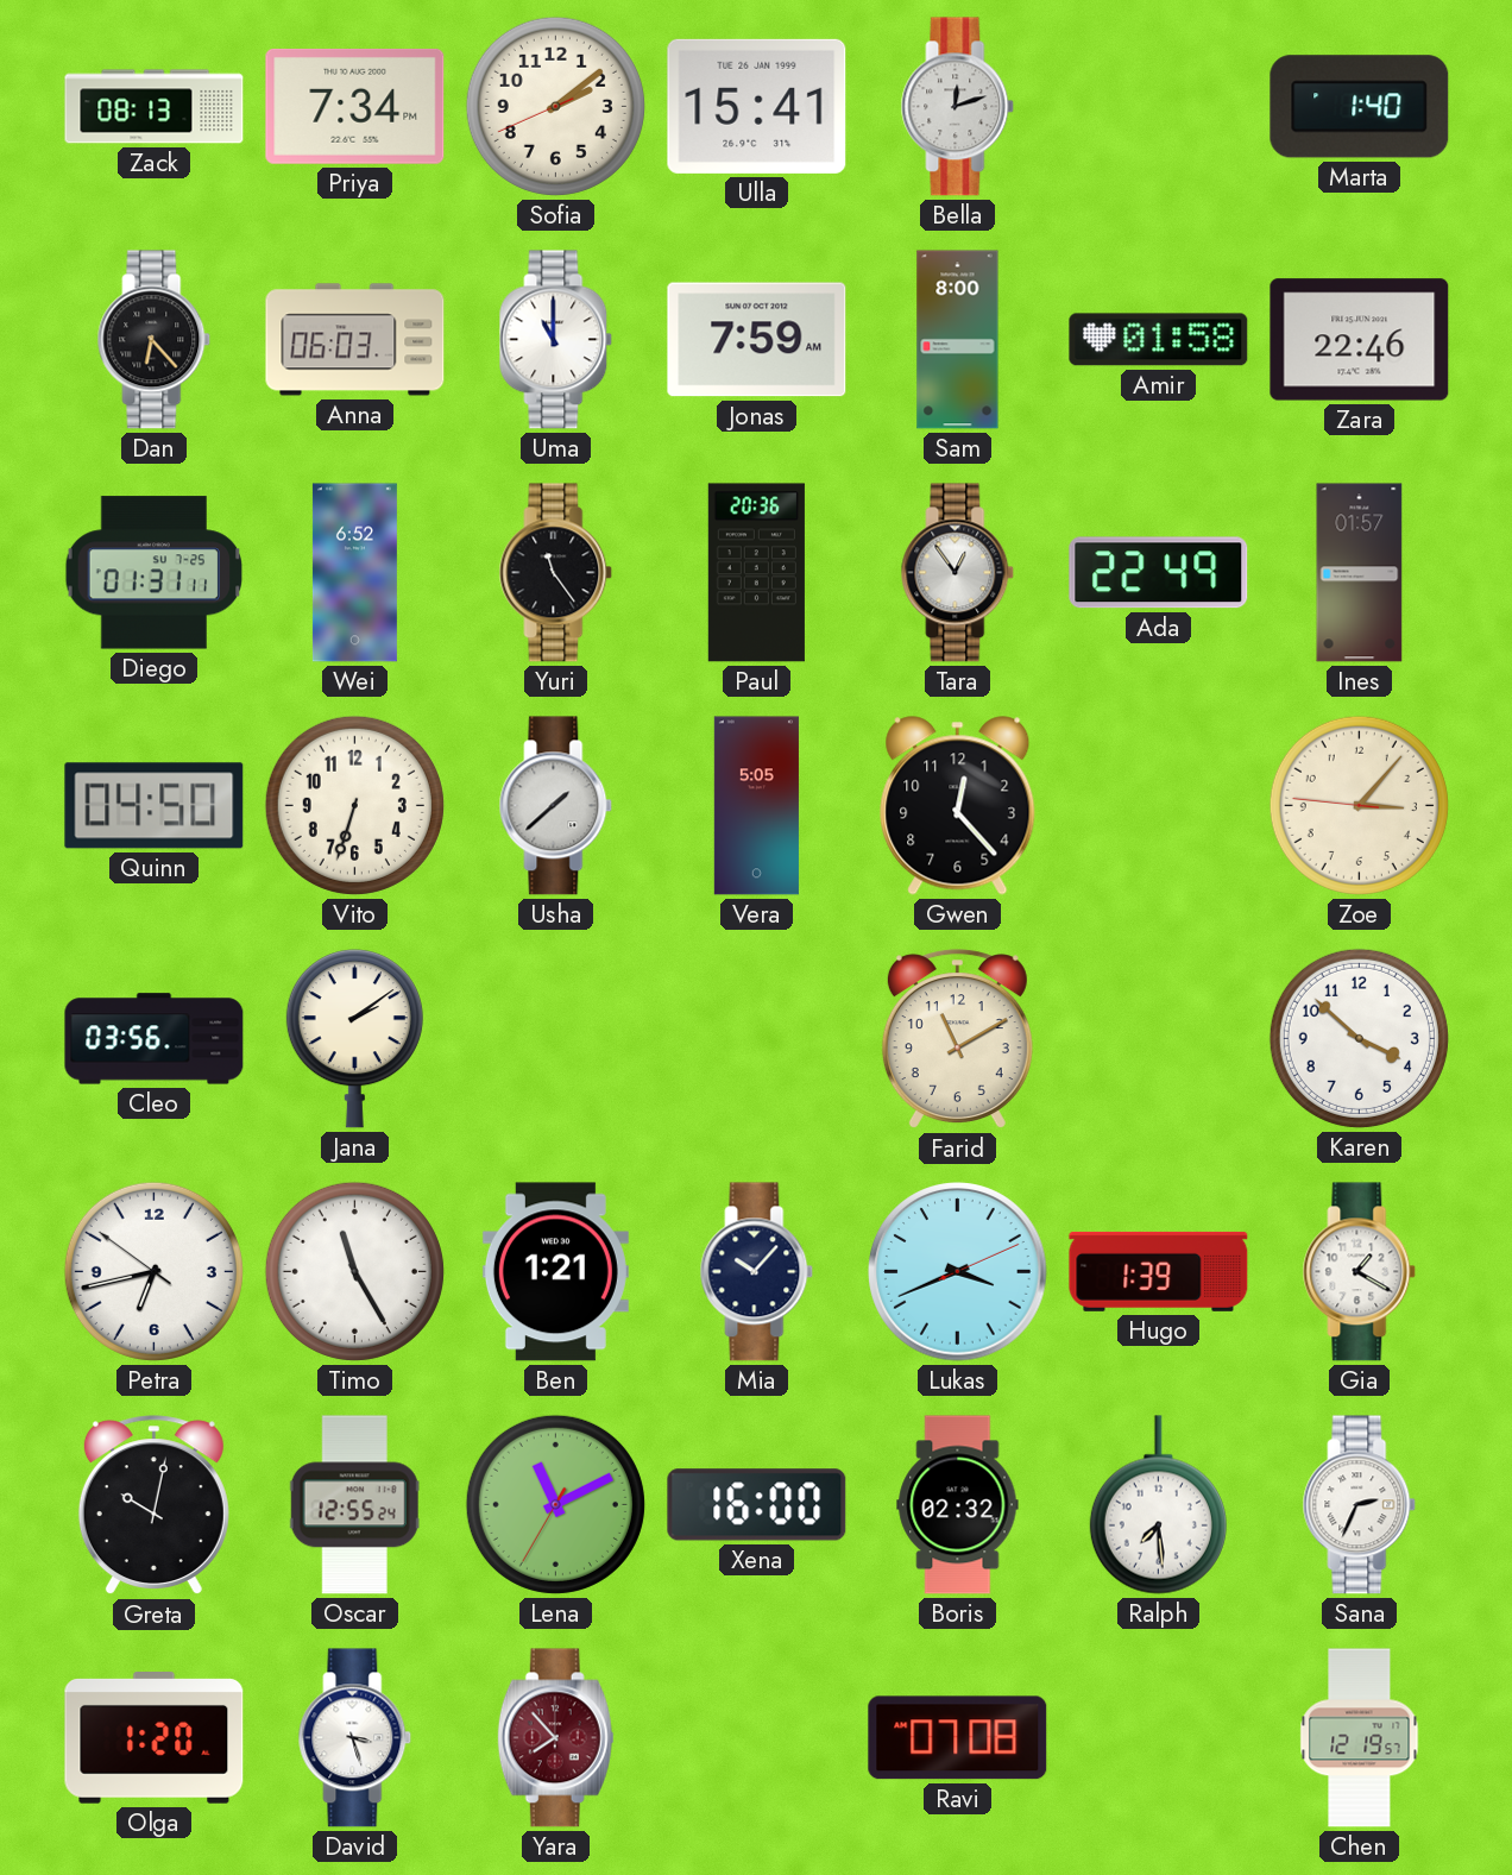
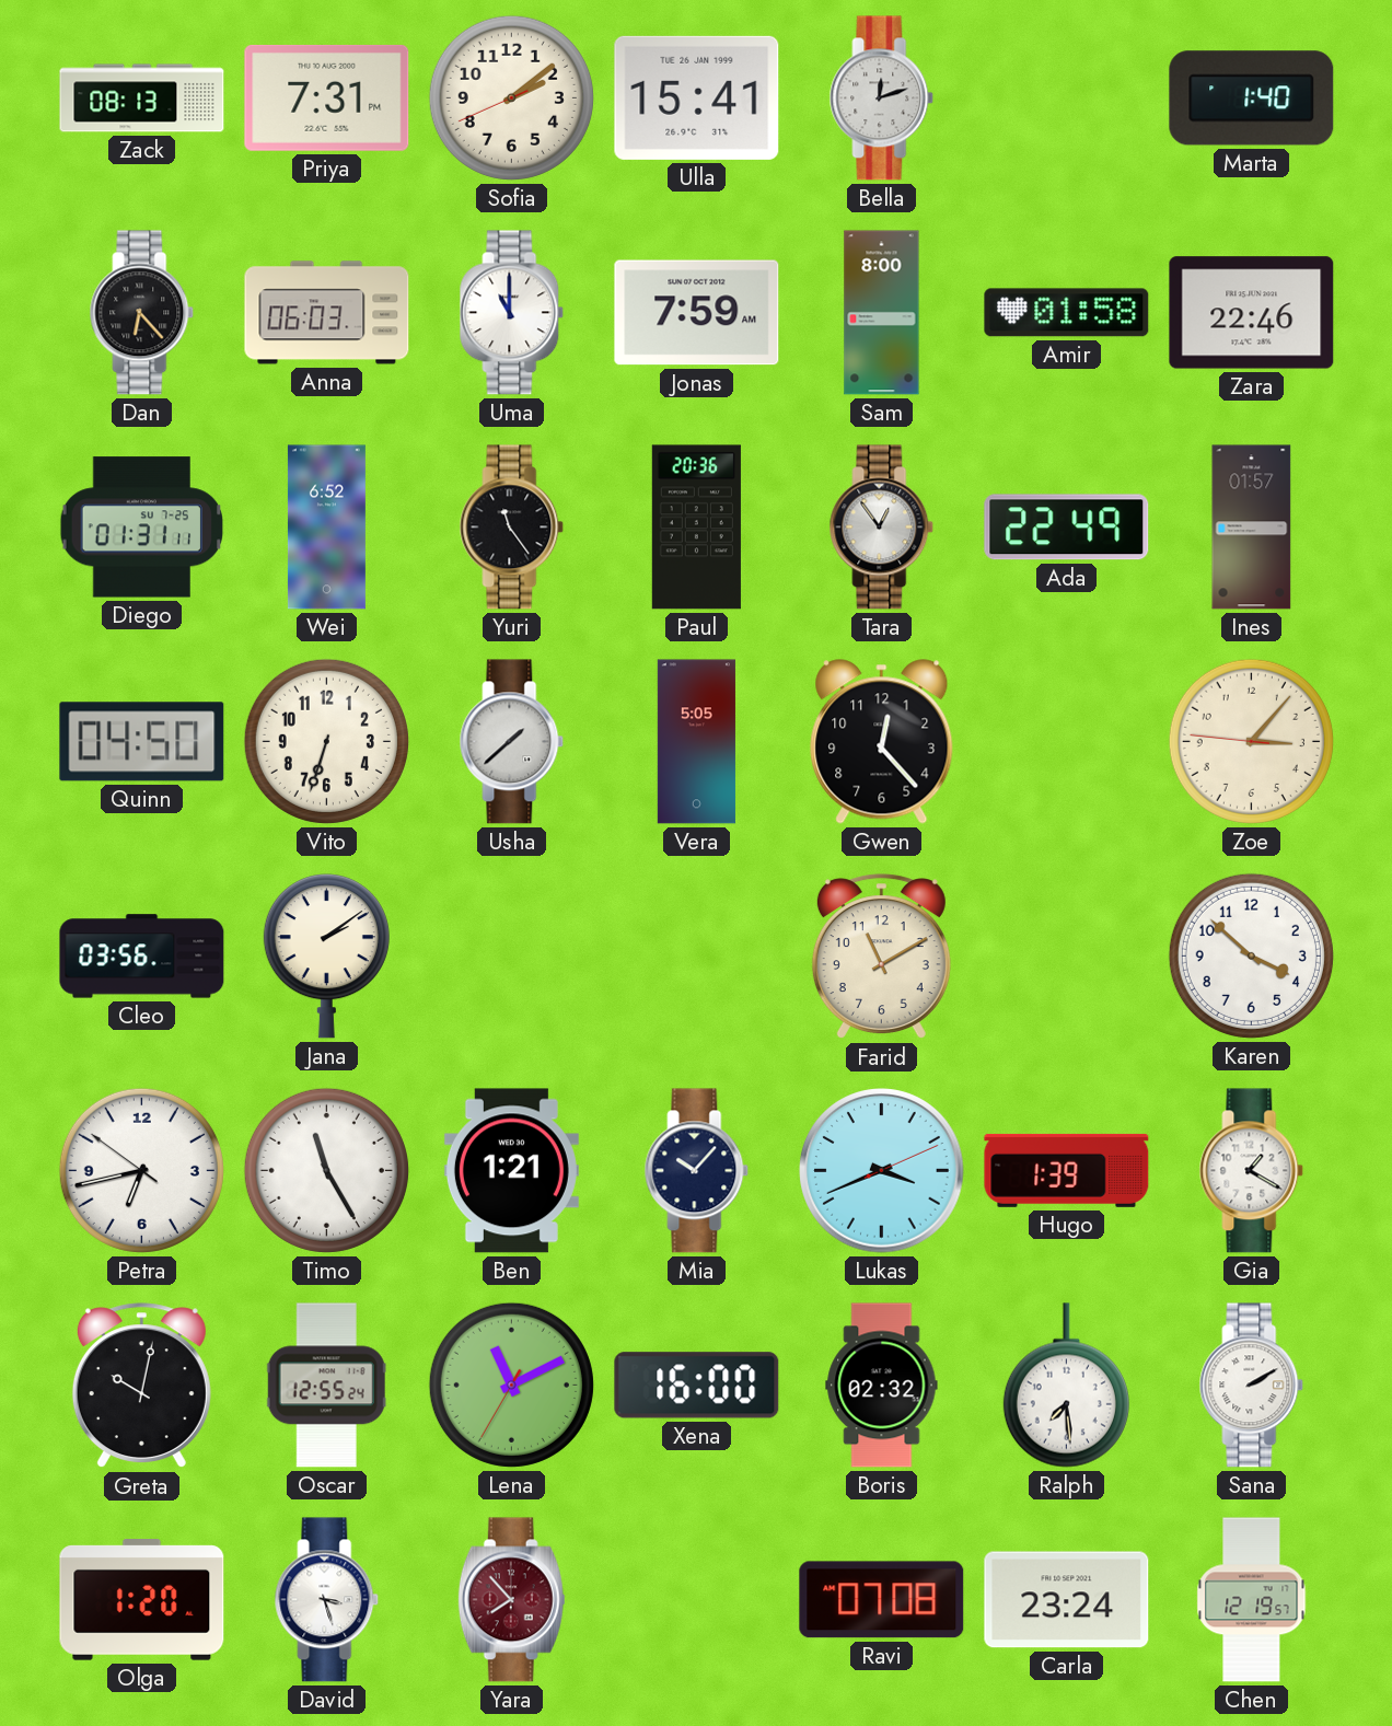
Priya: 7:34 -> 7:31 (327, 97)
Sana: 2:34 -> 2:10 (1252, 1386)
Carla: none -> 23:24 (1067, 1600)
